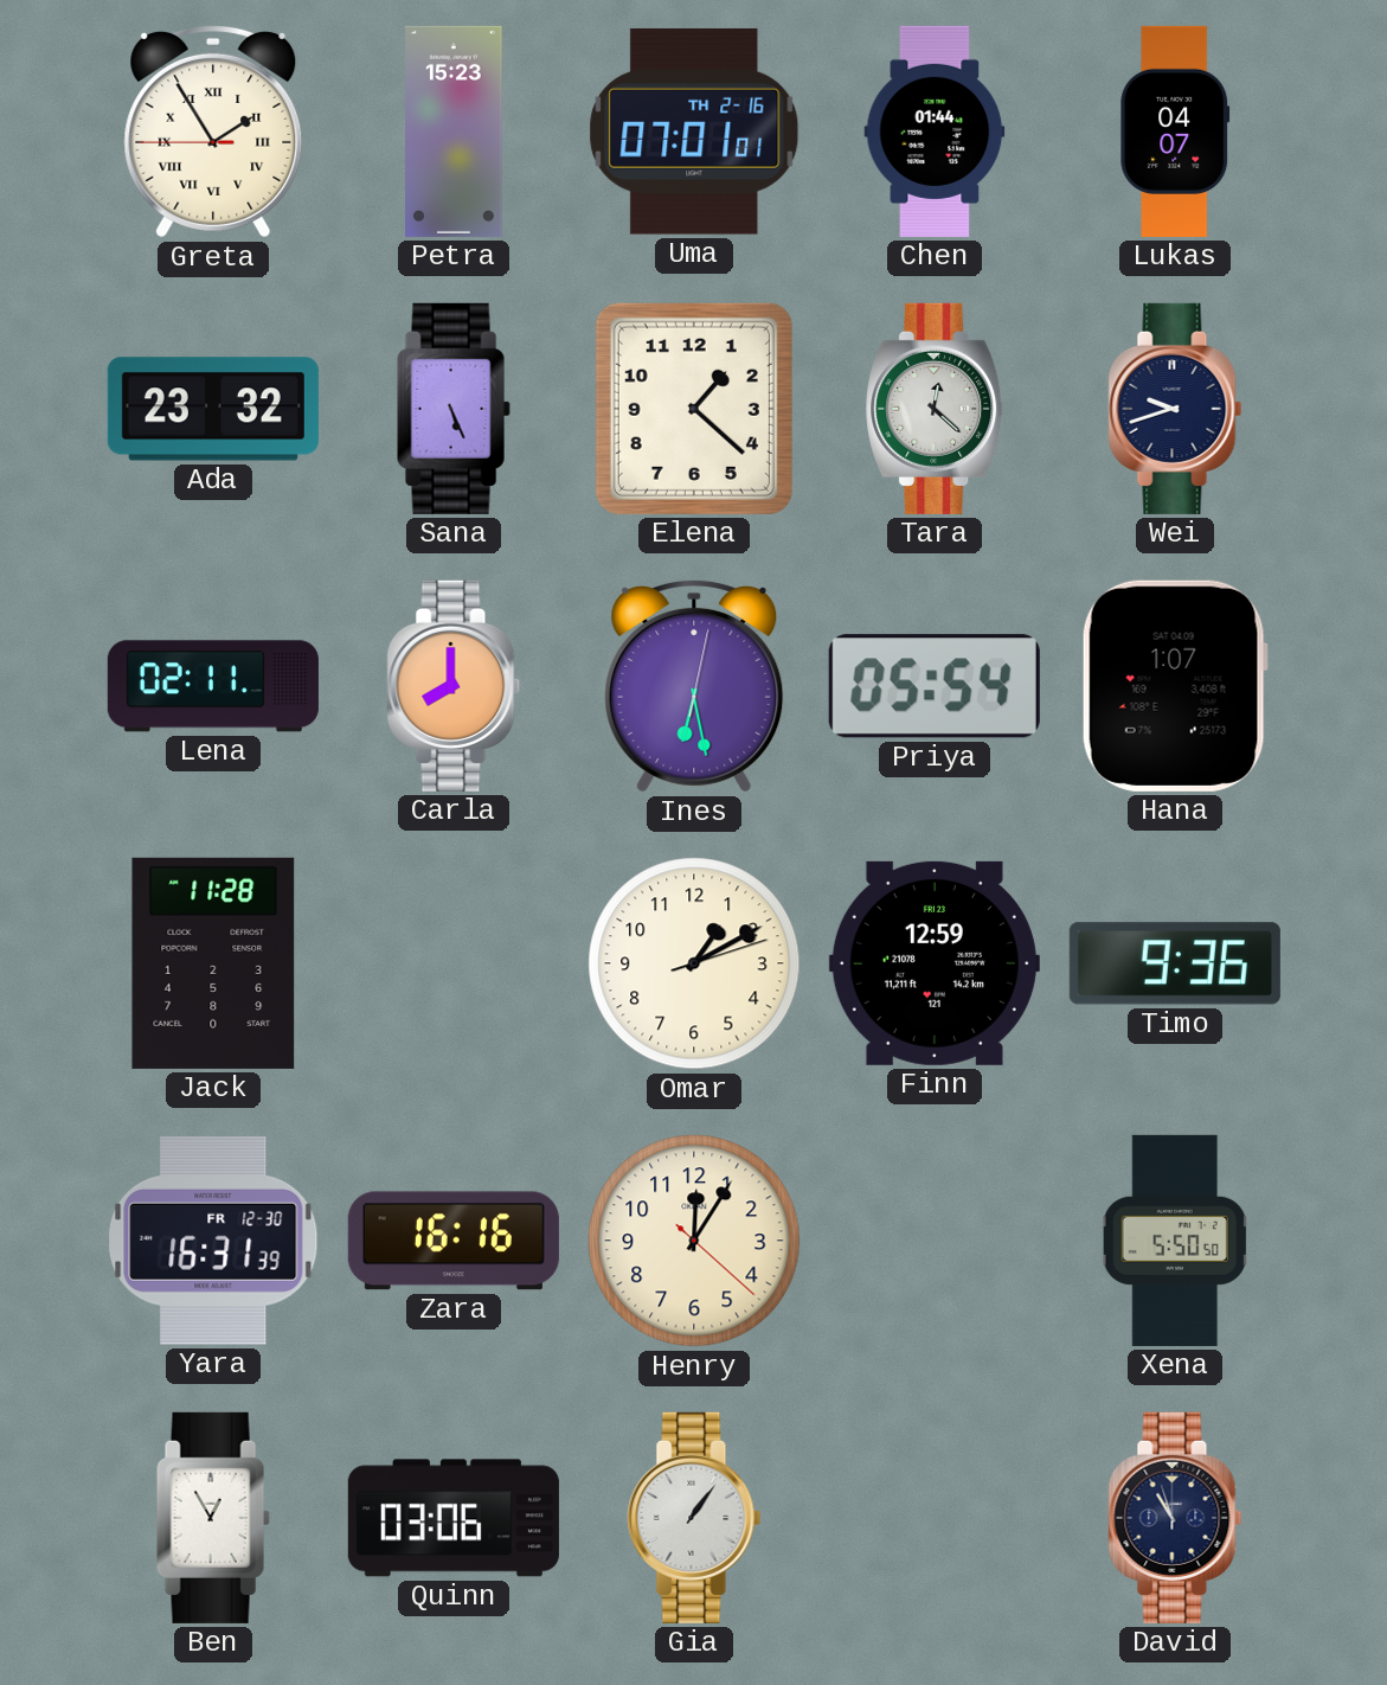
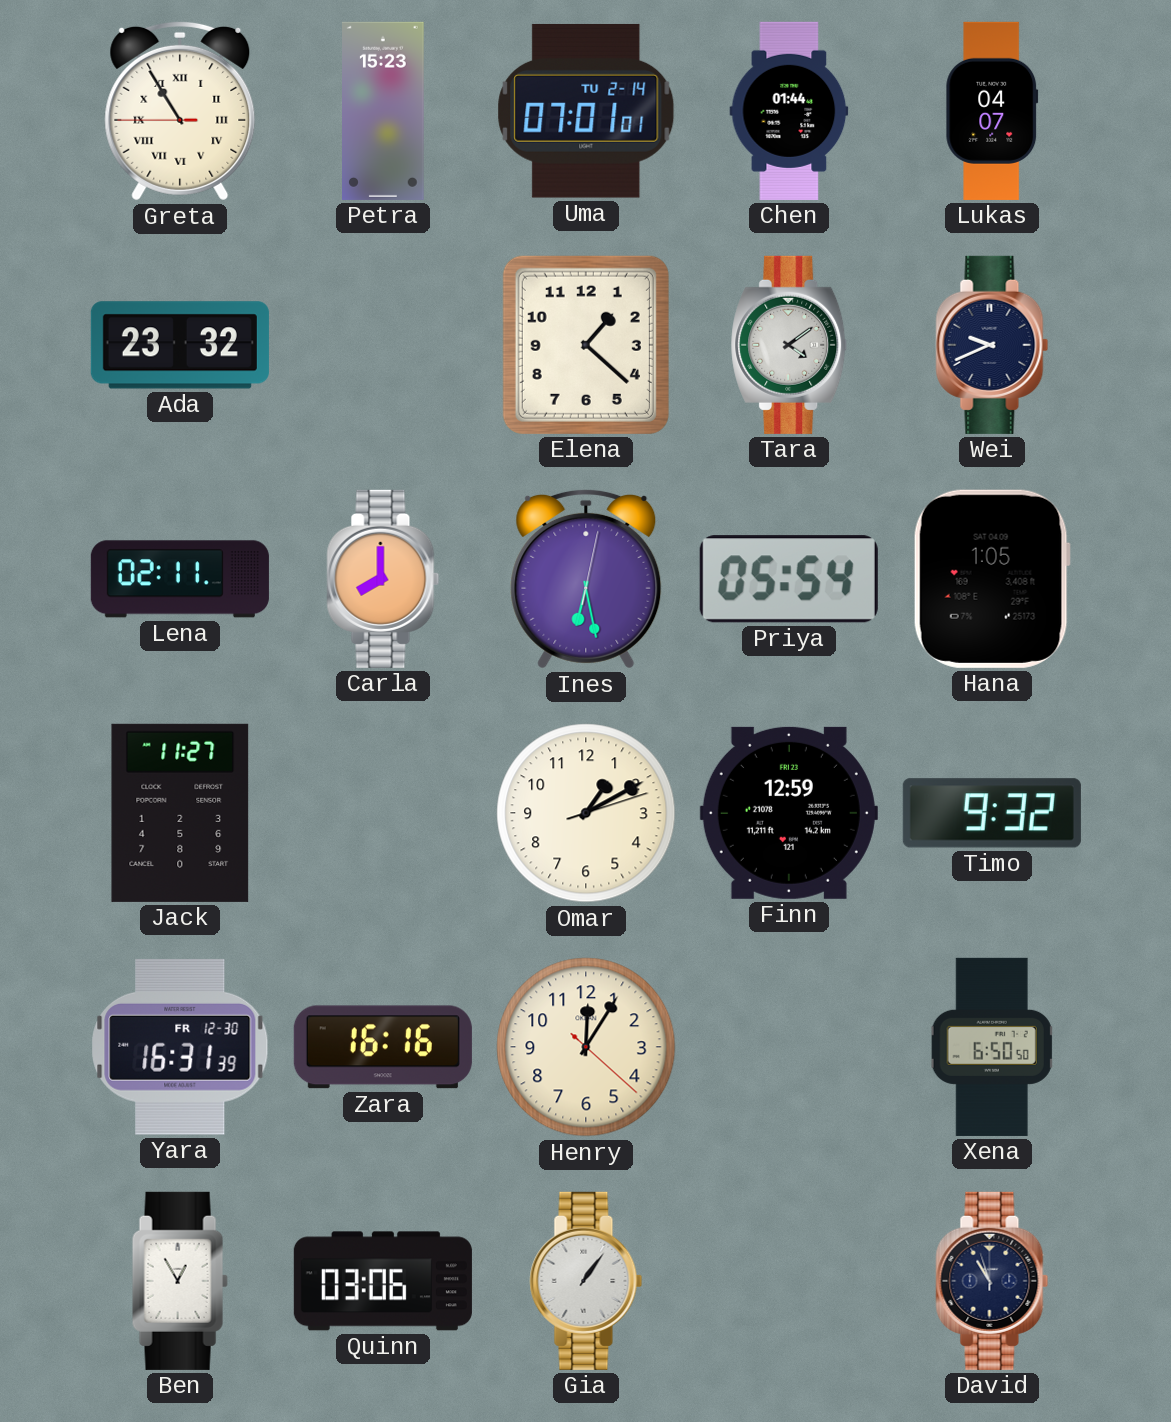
Greta: 1:54 -> 10:54 (180, 111)
Uma date: TH 2-16 -> TU 2-14 (586, 111)
Sana: 5:26 -> none (454, 409)
Tara: 12:22 -> 4:09 (789, 345)
Wei: 9:42 -> 9:41 (992, 345)
Hana: 1:07 -> 1:05 (992, 579)
Jack: 11:28 -> 11:27 (180, 813)
Timo: 9:36 -> 9:32 (992, 813)
Xena: 5:50 -> 6:50 (992, 1047)
